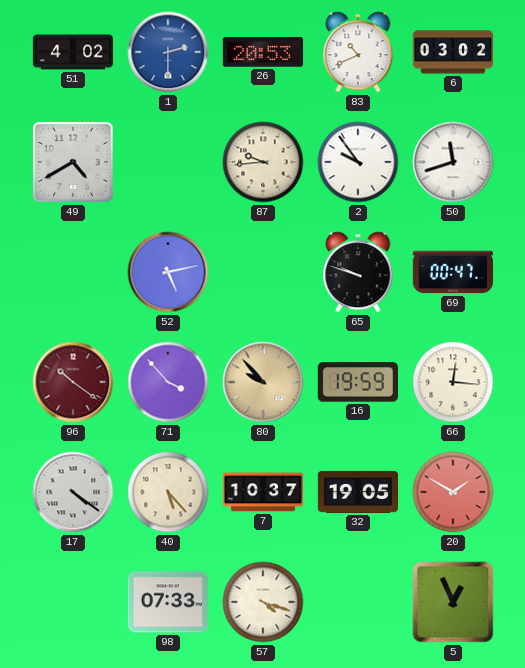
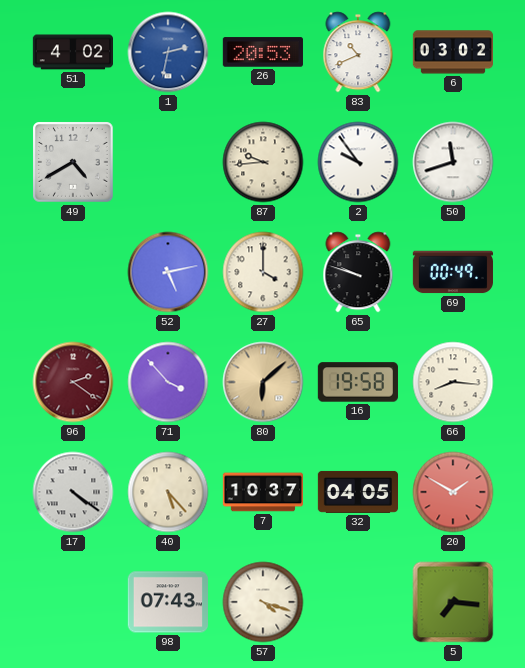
1: 2:30 -> 2:32 (168, 52)
27: none -> 4:00 (263, 272)
69: 00:47 -> 00:49 (452, 272)
96: 10:21 -> 2:21 (73, 382)
80: 9:53 -> 6:08 (263, 382)
16: 19:59 -> 19:58 (358, 382)
66: 12:16 -> 8:16 (453, 382)
32: 19:05 -> 04:05 (357, 492)
98: 07:33 -> 07:43 (168, 602)
5: 12:56 -> 7:16 (453, 602)
